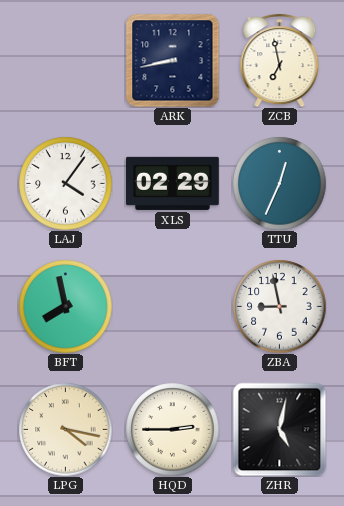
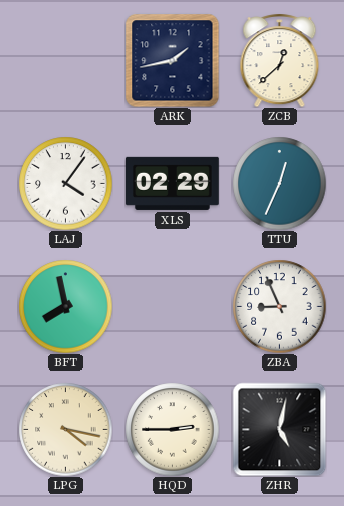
ARK: 8:43 -> 1:43 (172, 60)
ZCB: 6:58 -> 12:38 (280, 61)
ZBA: 8:58 -> 8:56 (279, 306)
